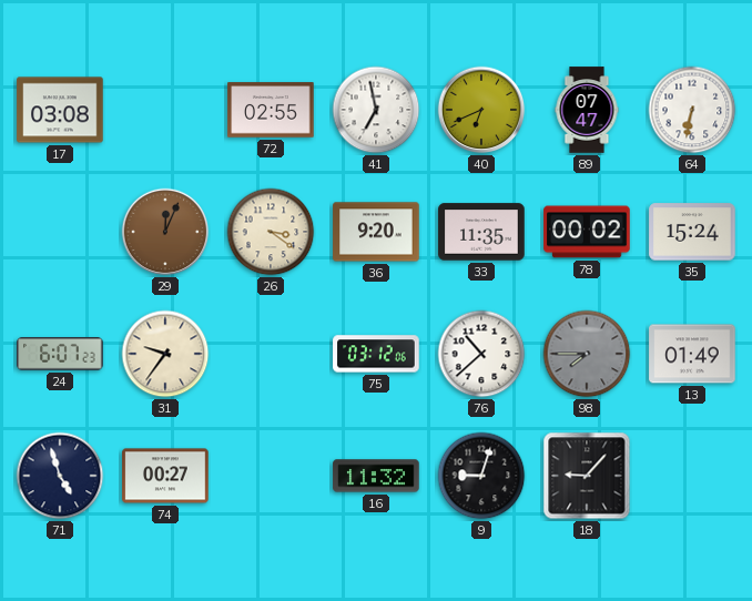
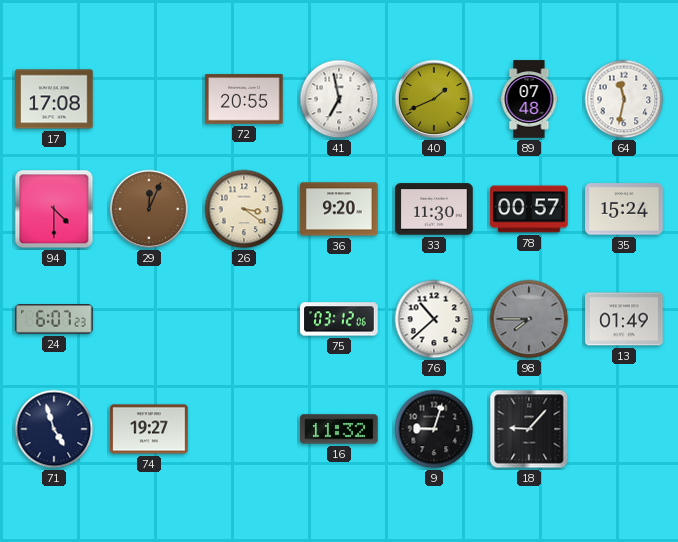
17: 03:08 -> 17:08 (54, 99)
72: 02:55 -> 20:55 (244, 99)
40: 6:41 -> 1:41 (434, 99)
89: 07:47 -> 07:48 (529, 99)
64: 6:32 -> 11:32 (624, 99)
94: none -> 4:30 (54, 209)
33: 11:35 -> 11:30 (434, 209)
78: 00:02 -> 00:57 (529, 209)
31: 9:36 -> none (165, 354)
74: 00:27 -> 19:27 (149, 429)
